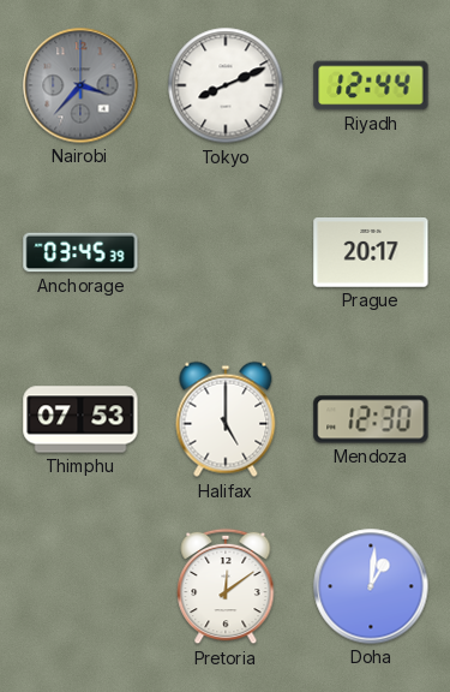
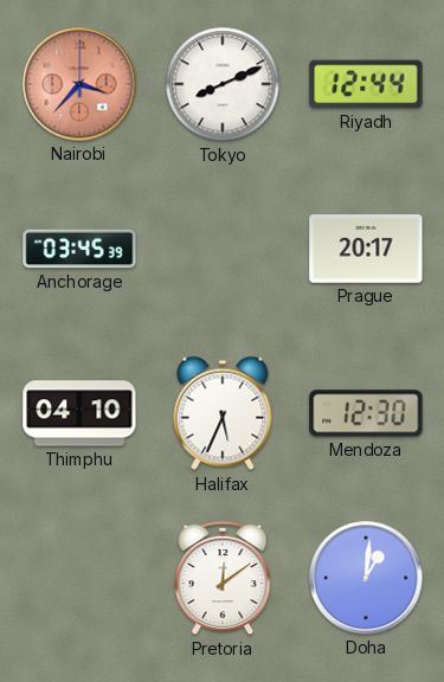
Nairobi dial: grey -> salmon (79, 84)
Thimphu: 07:53 -> 04:10 (79, 413)
Halifax: 5:00 -> 5:34 (223, 413)
